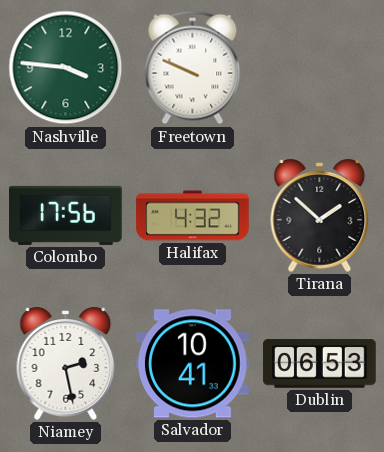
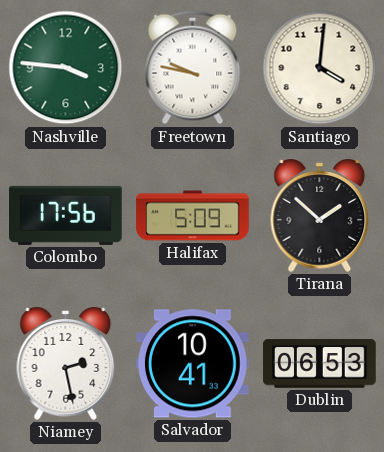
Freetown: 9:49 -> 9:47 (193, 68)
Santiago: none -> 4:01 (320, 68)
Halifax: 4:32 -> 5:09 (193, 216)
